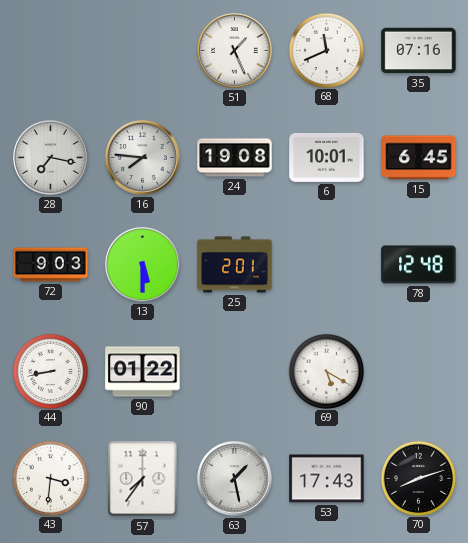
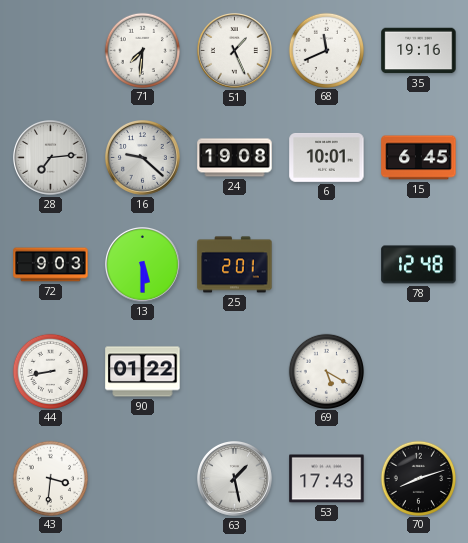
71: none -> 7:31 (142, 50)
35: 07:16 -> 19:16 (419, 51)
28: 7:17 -> 7:14 (51, 158)
16: 7:46 -> 9:22 (143, 158)
57: 7:36 -> none (143, 479)
